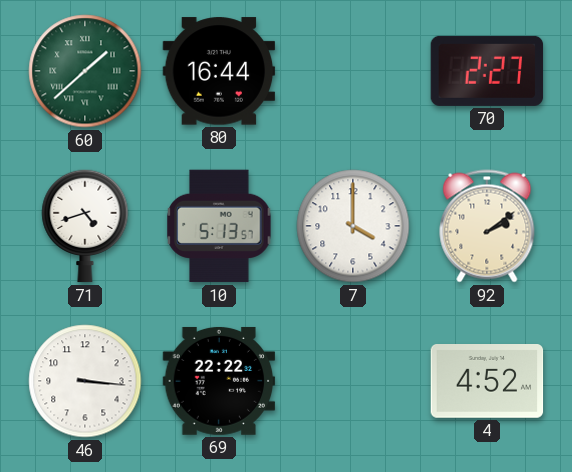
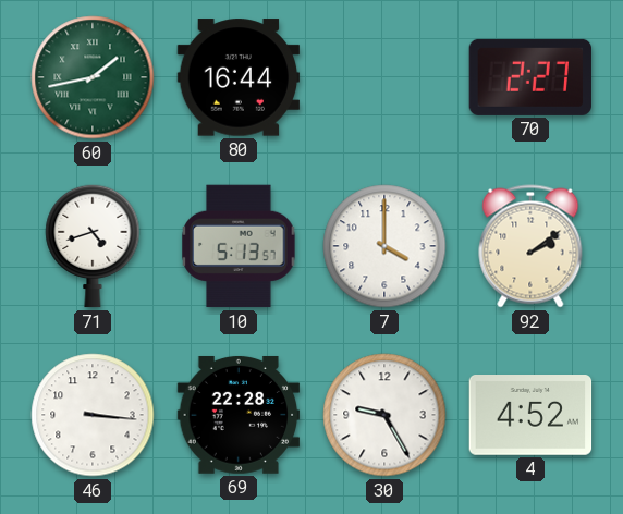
60: 1:38 -> 1:43 (93, 77)
69: 22:22 -> 22:28 (239, 415)
30: none -> 9:25 (384, 415)
